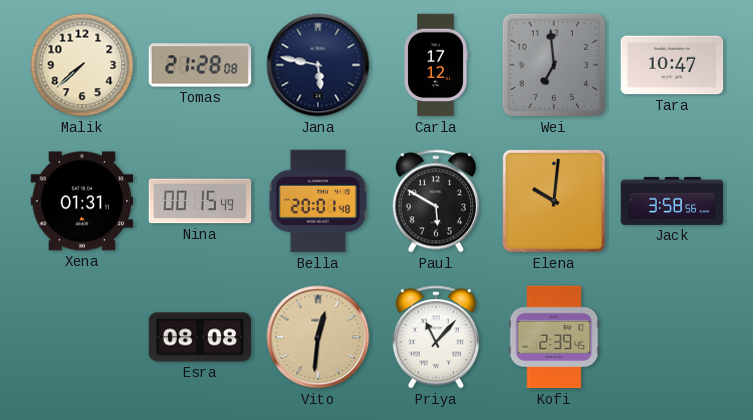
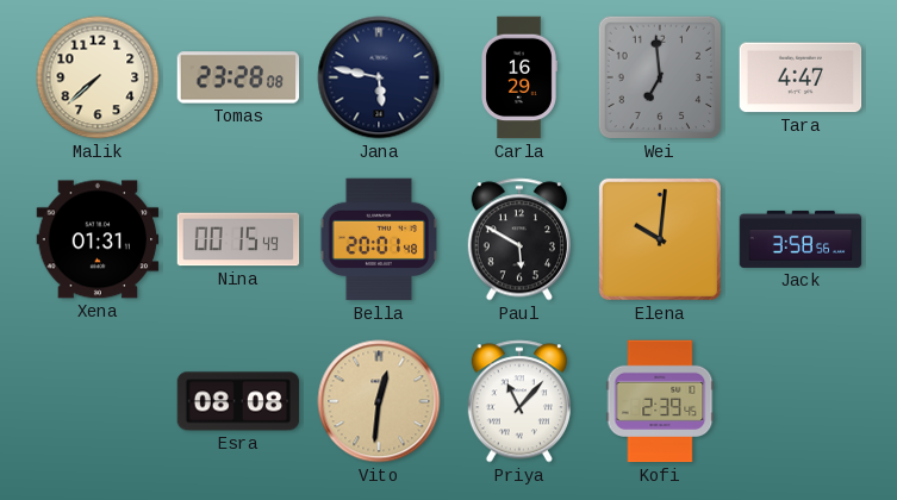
Tomas: 21:28 -> 23:28 (238, 77)
Carla: 17:12 -> 16:29 (519, 77)
Tara: 10:47 -> 4:47 (801, 77)
